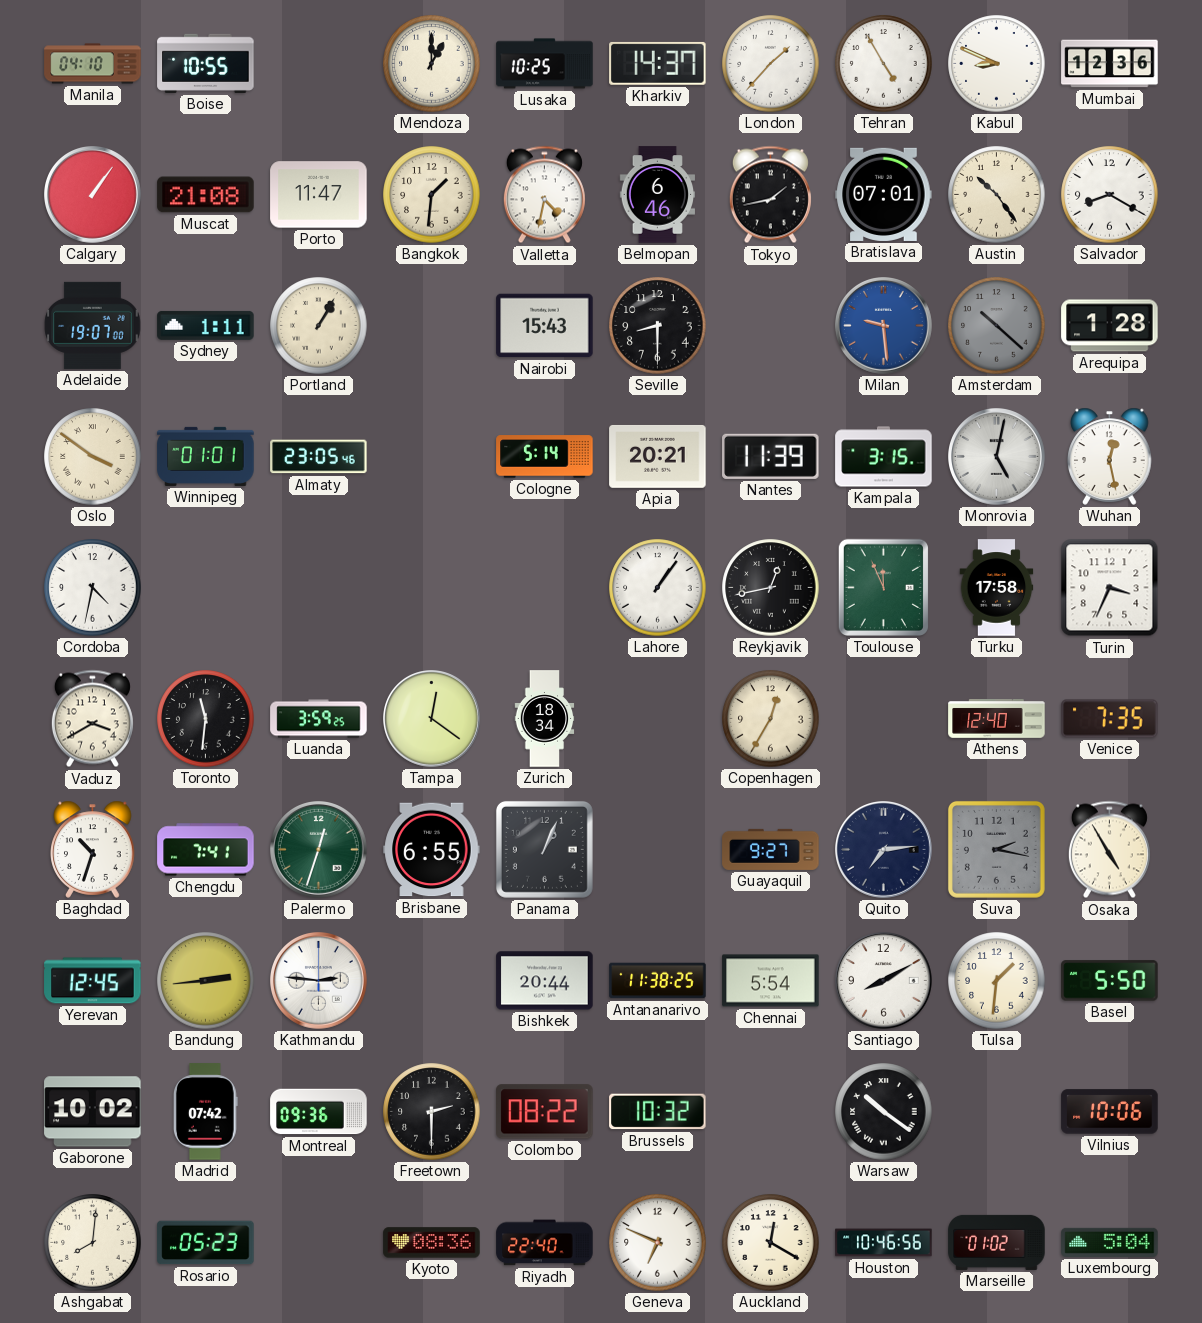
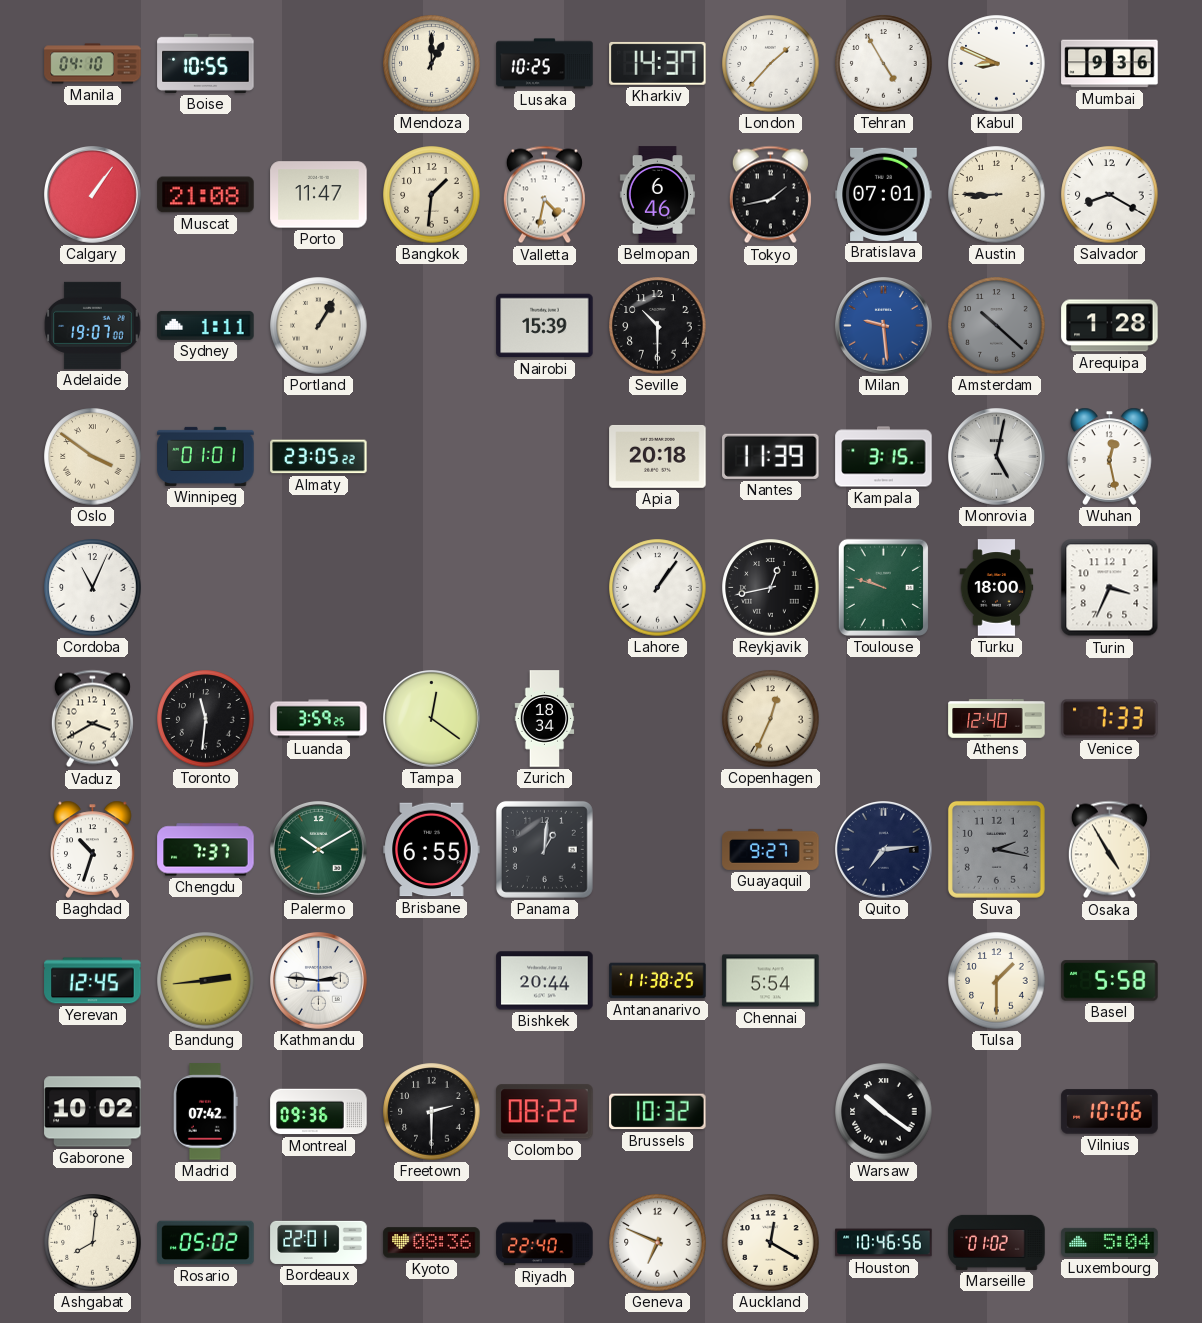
Mumbai: 12:36 -> 9:36 (1110, 64)
Austin: 10:24 -> 8:45 (997, 195)
Nairobi: 15:43 -> 15:39 (545, 326)
Seville: 8:30 -> 10:30 (658, 326)
Almaty: 23:05:46 -> 23:05:22 (319, 457)
Cologne: 5:14 -> none (545, 457)
Apia: 20:21 -> 20:18 (658, 456)
Cordoba: 4:32 -> 11:04 (93, 588)
Toulouse: 11:56 -> 9:48 (883, 587)
Turku: 17:58 -> 18:00 (997, 588)
Copenhagen: 12:35 -> 12:34 (771, 719)
Venice: 7:35 -> 7:33 (1110, 719)
Chengdu: 7:41 -> 7:37 (206, 850)
Palermo: 12:33 -> 10:10 (319, 850)
Panama: 1:04 -> 1:01 (544, 849)
Santiago: 8:10 -> none (884, 981)
Tulsa: 1:31 -> 1:30 (997, 981)
Basel: 5:50 -> 5:58 (1110, 981)
Rosario: 05:23 -> 05:02 (206, 1243)
Bordeaux: none -> 22:01 (319, 1242)
